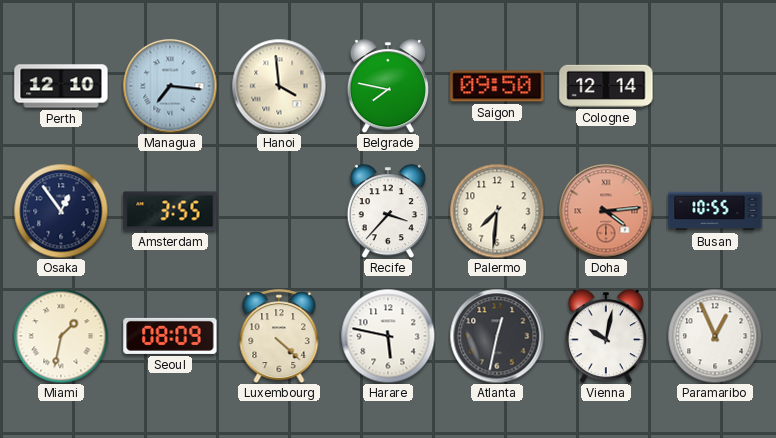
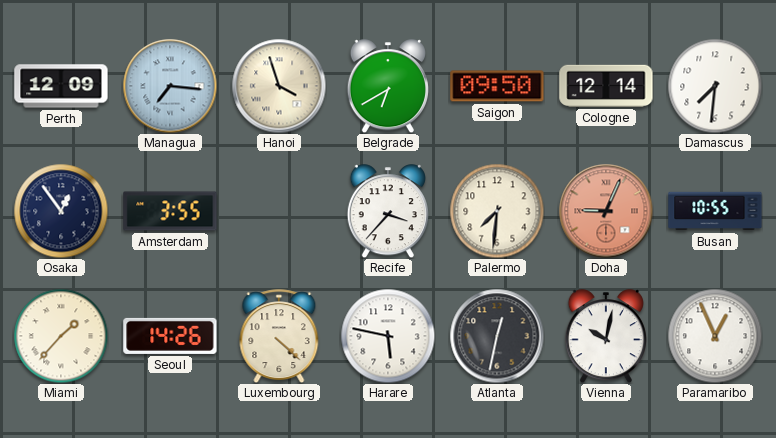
Perth: 12:10 -> 12:09 (61, 86)
Hanoi: 3:59 -> 3:57 (279, 86)
Belgrade: 7:47 -> 6:40 (388, 86)
Damascus: none -> 7:31 (715, 86)
Doha: 4:14 -> 9:04 (606, 211)
Miami: 1:32 -> 1:37 (61, 336)
Seoul: 08:09 -> 14:26 (170, 336)
